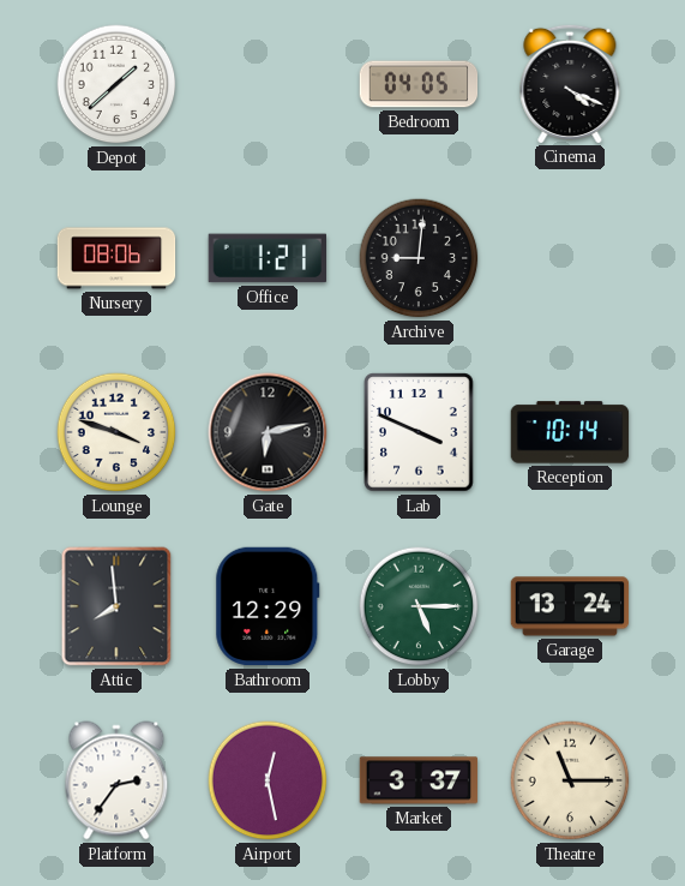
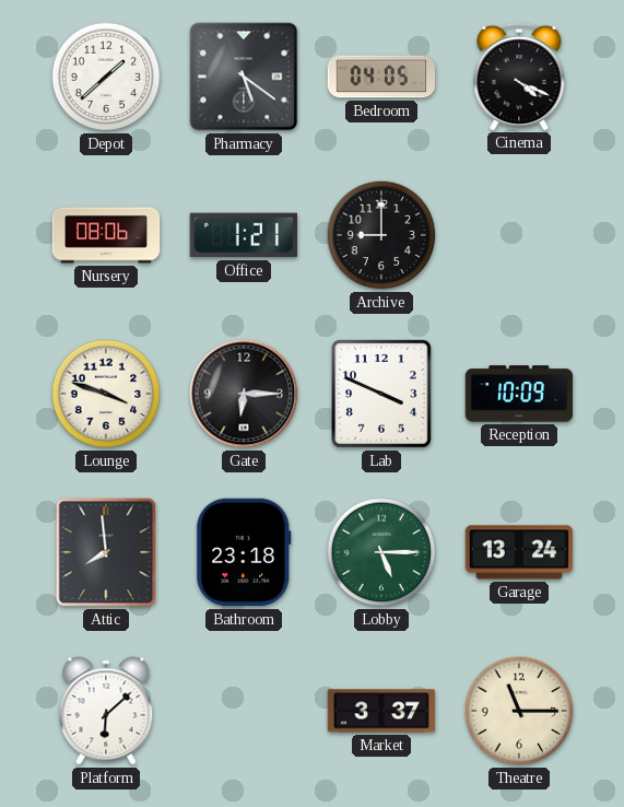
Pharmacy: none -> 5:21 (244, 77)
Archive: 9:01 -> 9:00 (381, 235)
Gate: 6:13 -> 6:15 (244, 394)
Reception: 10:14 -> 10:09 (519, 394)
Bathroom: 12:29 -> 23:18 (244, 552)
Platform: 2:36 -> 6:08 (106, 711)
Airport: 12:28 -> none (268, 780)
